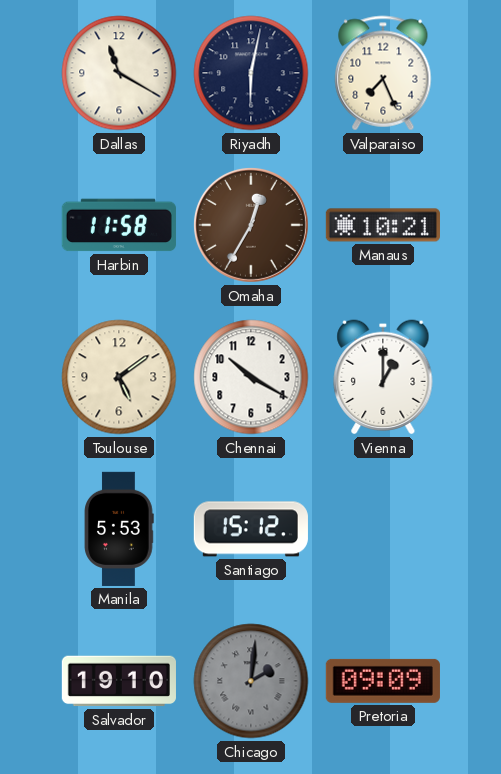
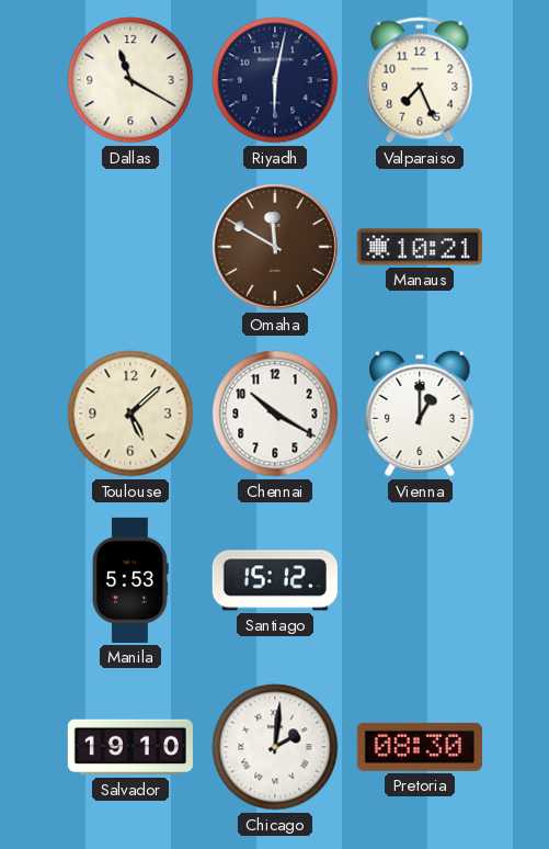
Harbin: 11:58 -> none (119, 225)
Omaha: 12:35 -> 11:50 (275, 247)
Toulouse: 5:09 -> 5:08 (130, 414)
Chicago dial: grey -> white (275, 747)
Pretoria: 09:09 -> 08:30 (420, 747)
